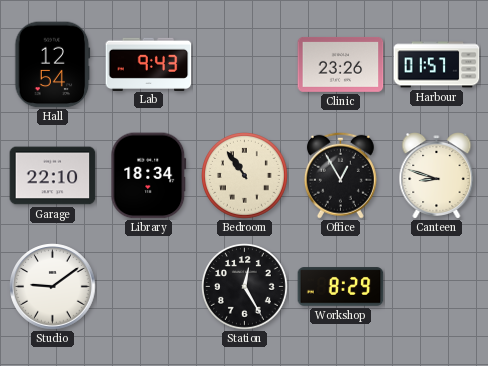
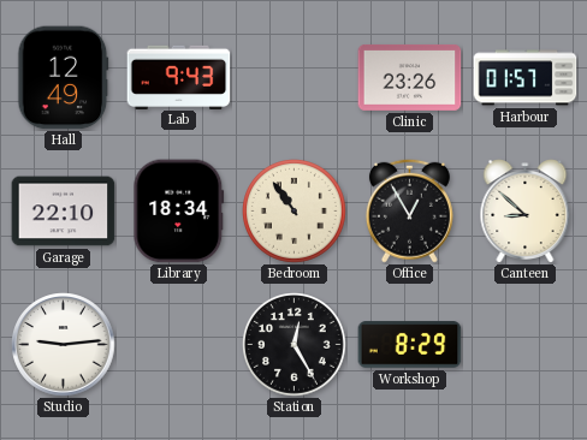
Hall: 12:54 -> 12:49 (64, 78)
Canteen: 8:48 -> 8:52 (526, 212)
Studio: 9:09 -> 9:14 (64, 345)
